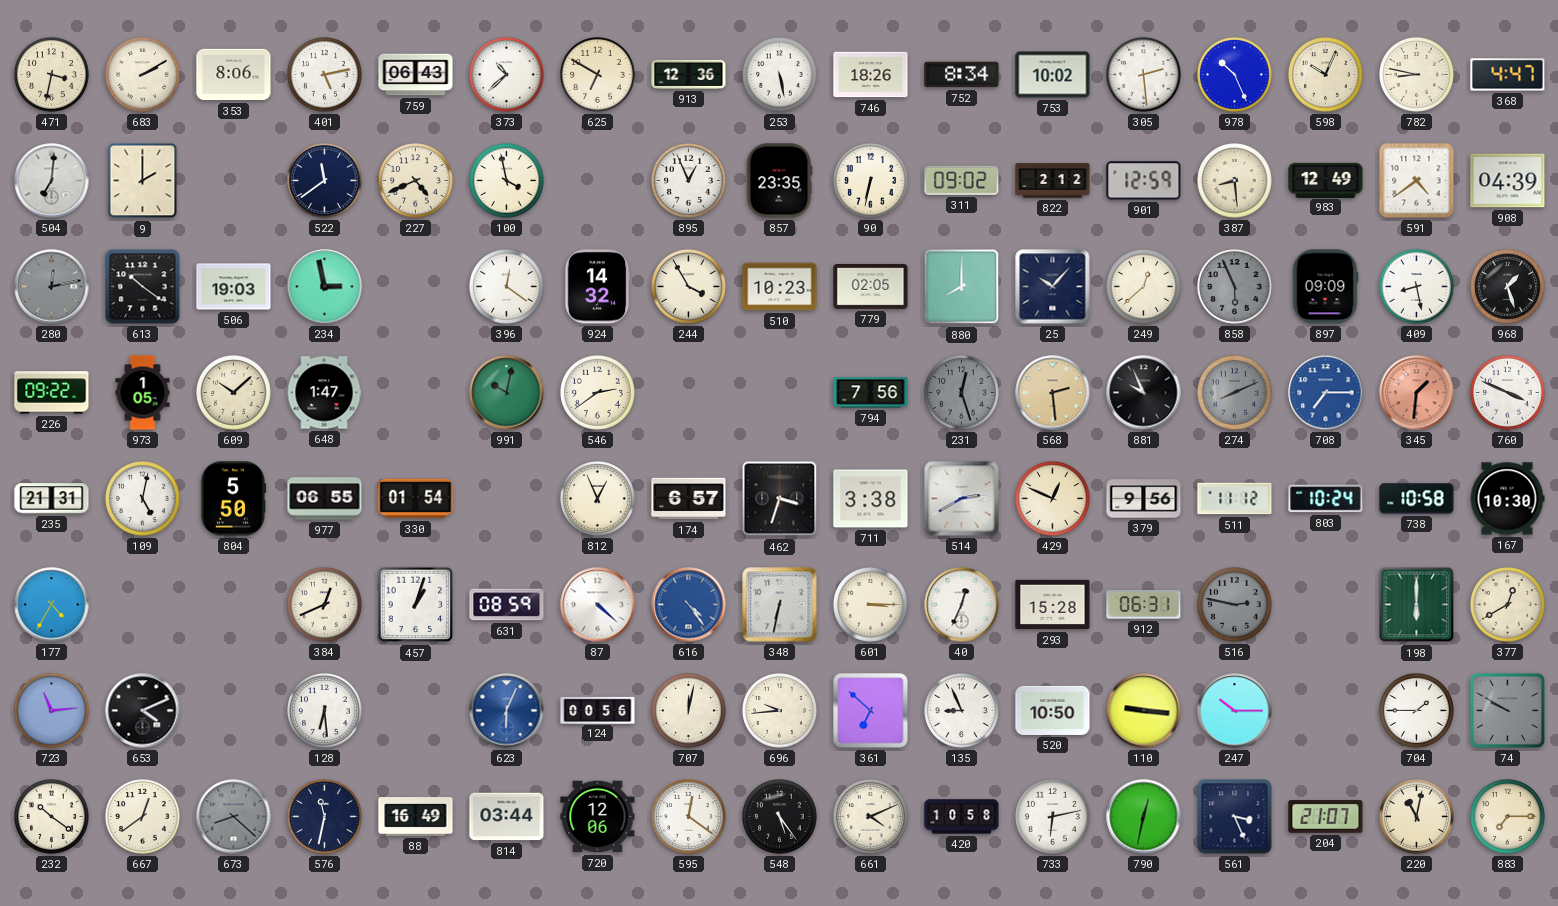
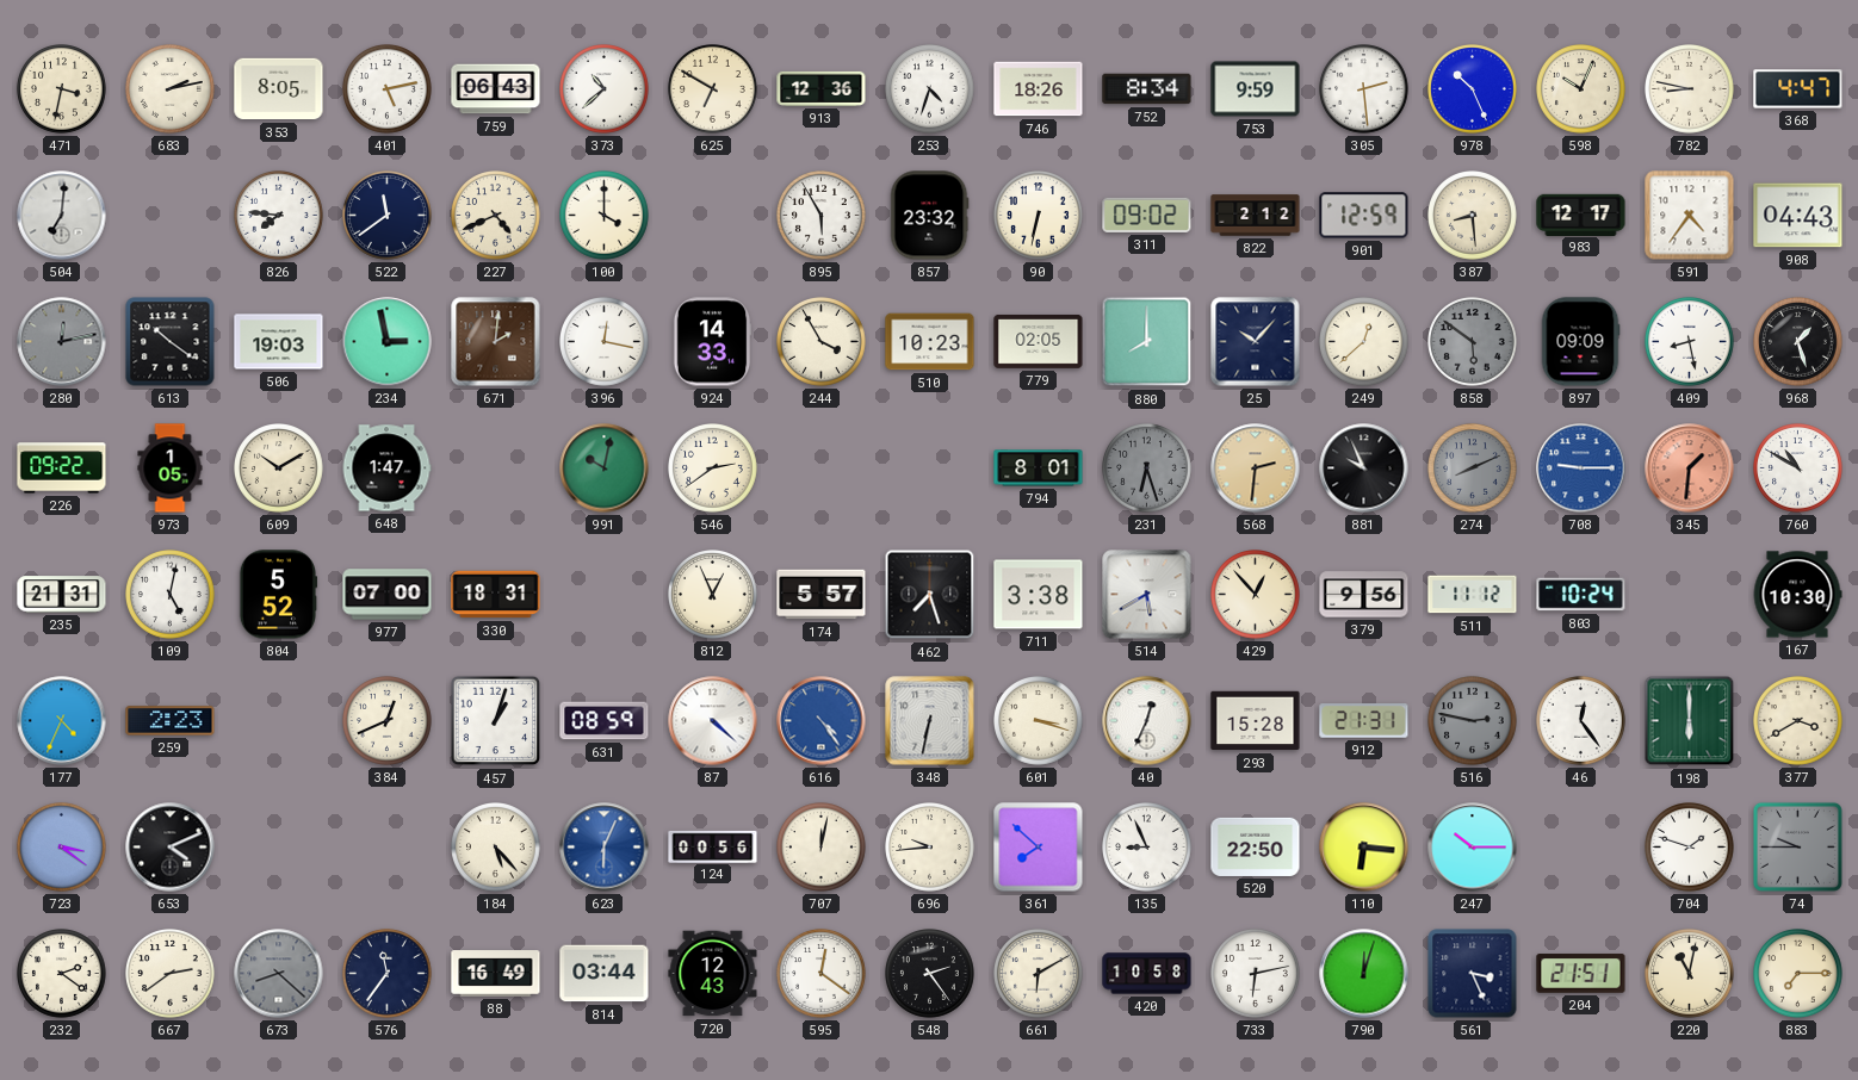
683: 2:10 -> 2:13 (171, 89)
353: 8:06 -> 8:05 (279, 89)
253: 5:28 -> 4:33 (930, 89)
753: 10:02 -> 9:59 (1256, 89)
9: 2:00 -> none (143, 181)
826: none -> 7:46 (279, 216)
100: 3:58 -> 4:00 (605, 216)
895: 12:56 -> 5:55 (822, 216)
857: 23:35 -> 23:32 (930, 216)
983: 12:49 -> 12:17 (1581, 215)
591: 4:39 -> 4:36 (1690, 216)
908: 04:39 -> 04:43 (1798, 216)
671: none -> 2:01 (496, 342)
396: 12:21 -> 12:17 (605, 342)
924: 14:32 -> 14:33 (712, 342)
858: 5:56 -> 5:51 (1473, 342)
609: 10:08 -> 10:10 (279, 468)
794: 7:56 -> 8:01 (1039, 468)
231: 12:27 -> 6:27 (1147, 468)
568: 2:29 -> 2:31 (1256, 468)
708: 7:15 -> 9:15 (1581, 468)
760: 3:49 -> 10:50 (1798, 468)
804: 5:50 -> 5:52 (278, 595)
977: 06:55 -> 07:00 (388, 595)
330: 01:54 -> 18:31 (496, 595)
174: 6:57 -> 5:57 (822, 595)
462: 3:33 -> 7:27 (930, 595)
514: 2:40 -> 5:40 (1147, 595)
429: 12:49 -> 12:53 (1256, 595)
738: 10:58 -> none (1417, 499)
177: 4:35 -> 4:34 (62, 721)
259: none -> 2:23 (171, 721)
601: 3:15 -> 3:18 (1039, 721)
912: 06:31 -> 21:31 (1364, 721)
46: none -> 12:24 (1581, 721)
377: 12:40 -> 3:40 (1798, 721)
723: 11:14 -> 3:21 (62, 848)
128: 6:29 -> none (325, 711)
184: none -> 5:23 (496, 848)
361: 6:52 -> 7:52 (1039, 848)
520: 10:50 -> 22:50 (1256, 846)
110: 9:16 -> 6:16 (1364, 848)
704: 1:45 -> 1:48 (1690, 848)
74: 9:50 -> 9:45 (1797, 846)
232: 10:21 -> 2:21 (62, 974)
667: 12:39 -> 2:39 (171, 974)
576: 11:32 -> 11:36 (388, 974)
720: 12:06 -> 12:43 (713, 974)
548: 5:24 -> 2:24 (930, 974)
661: 4:11 -> 6:10 (1039, 974)
790: 12:32 -> 12:03 (1364, 974)
204: 21:07 -> 21:51 (1581, 974)
